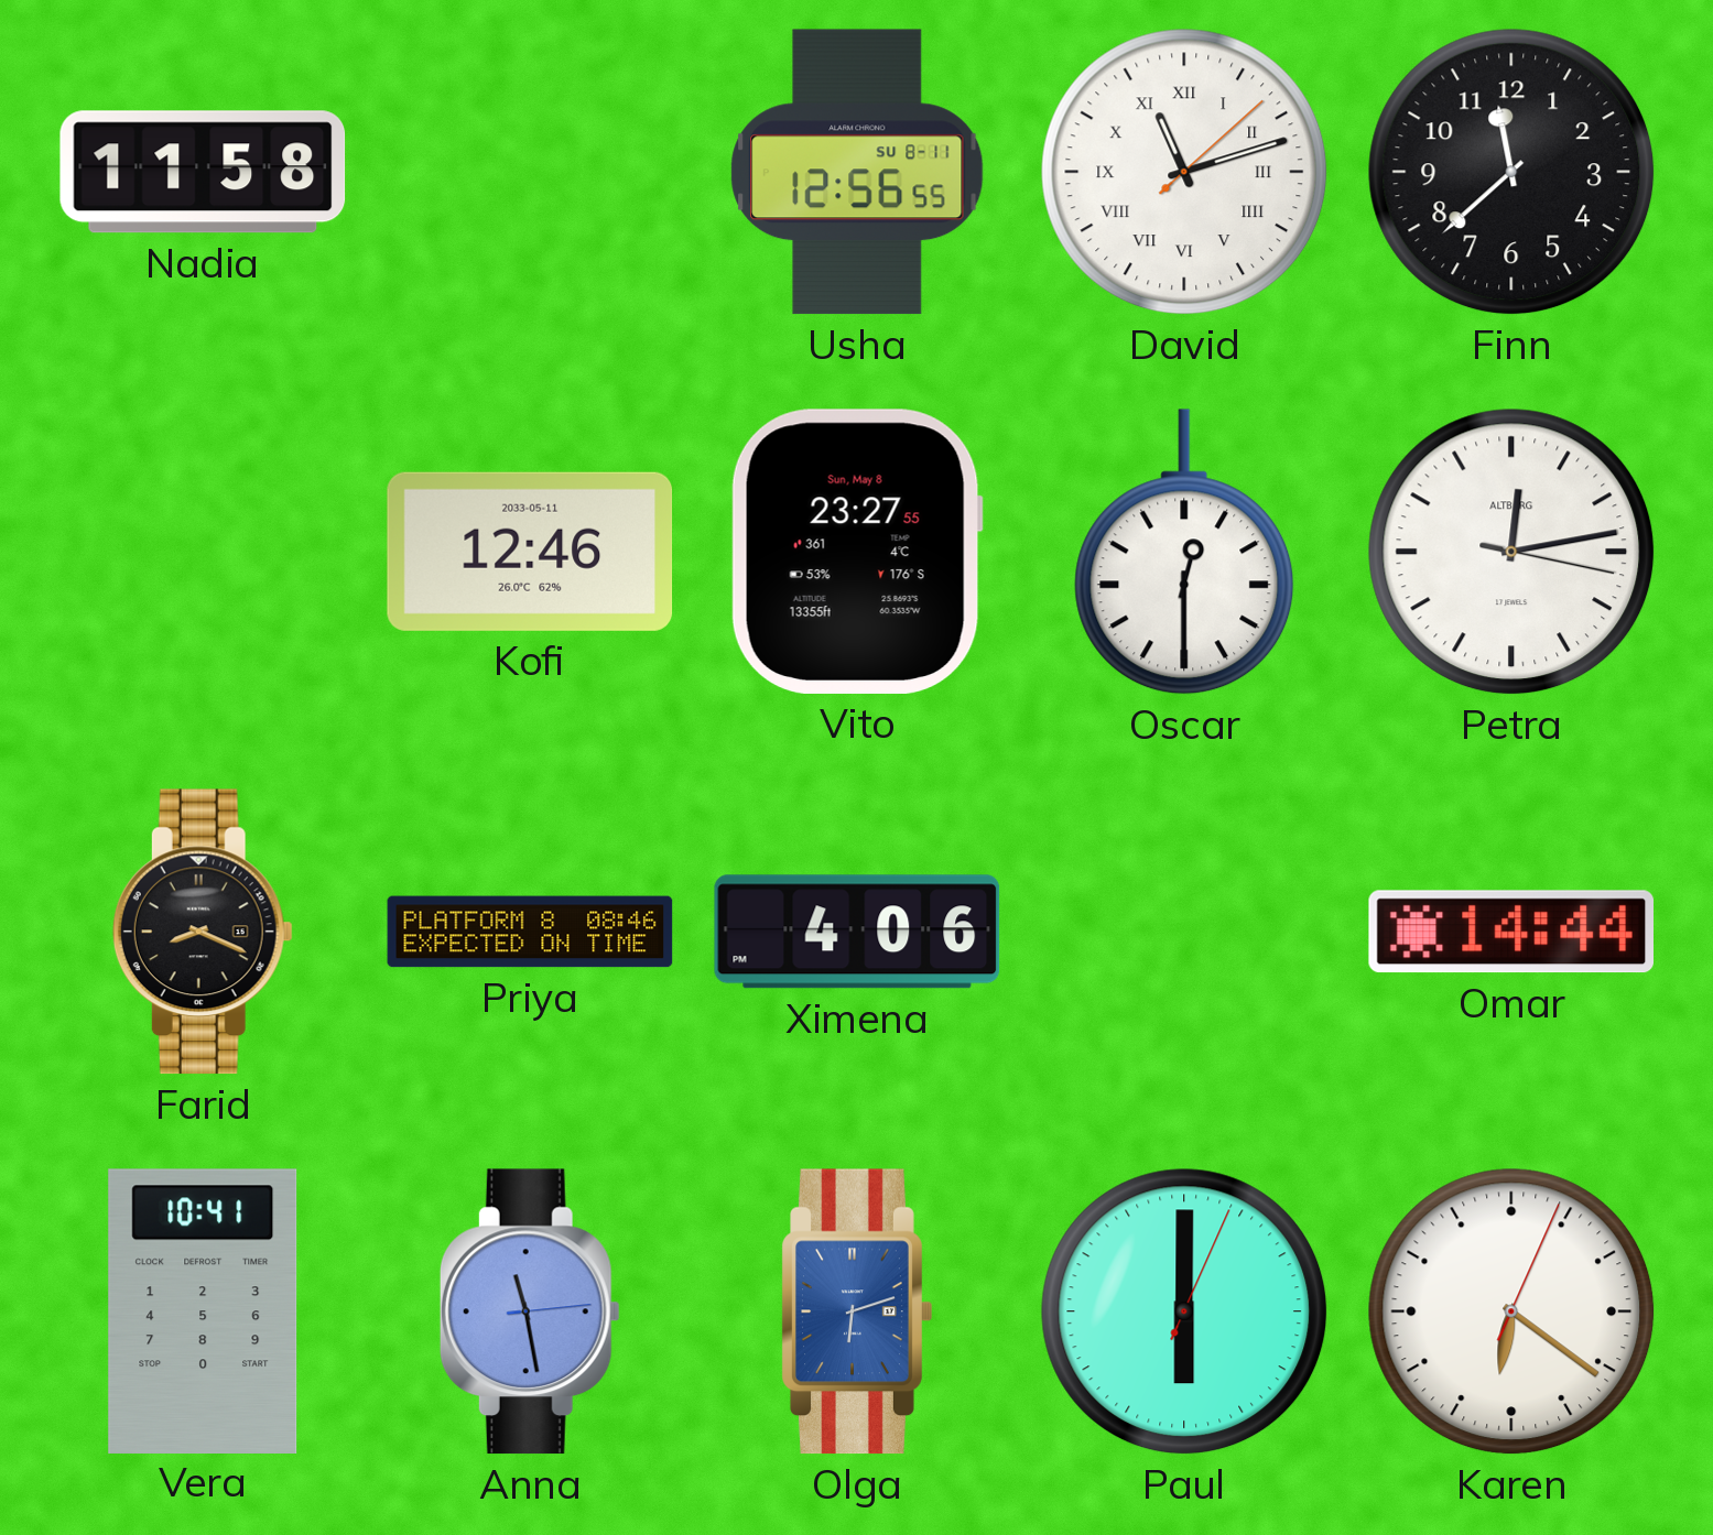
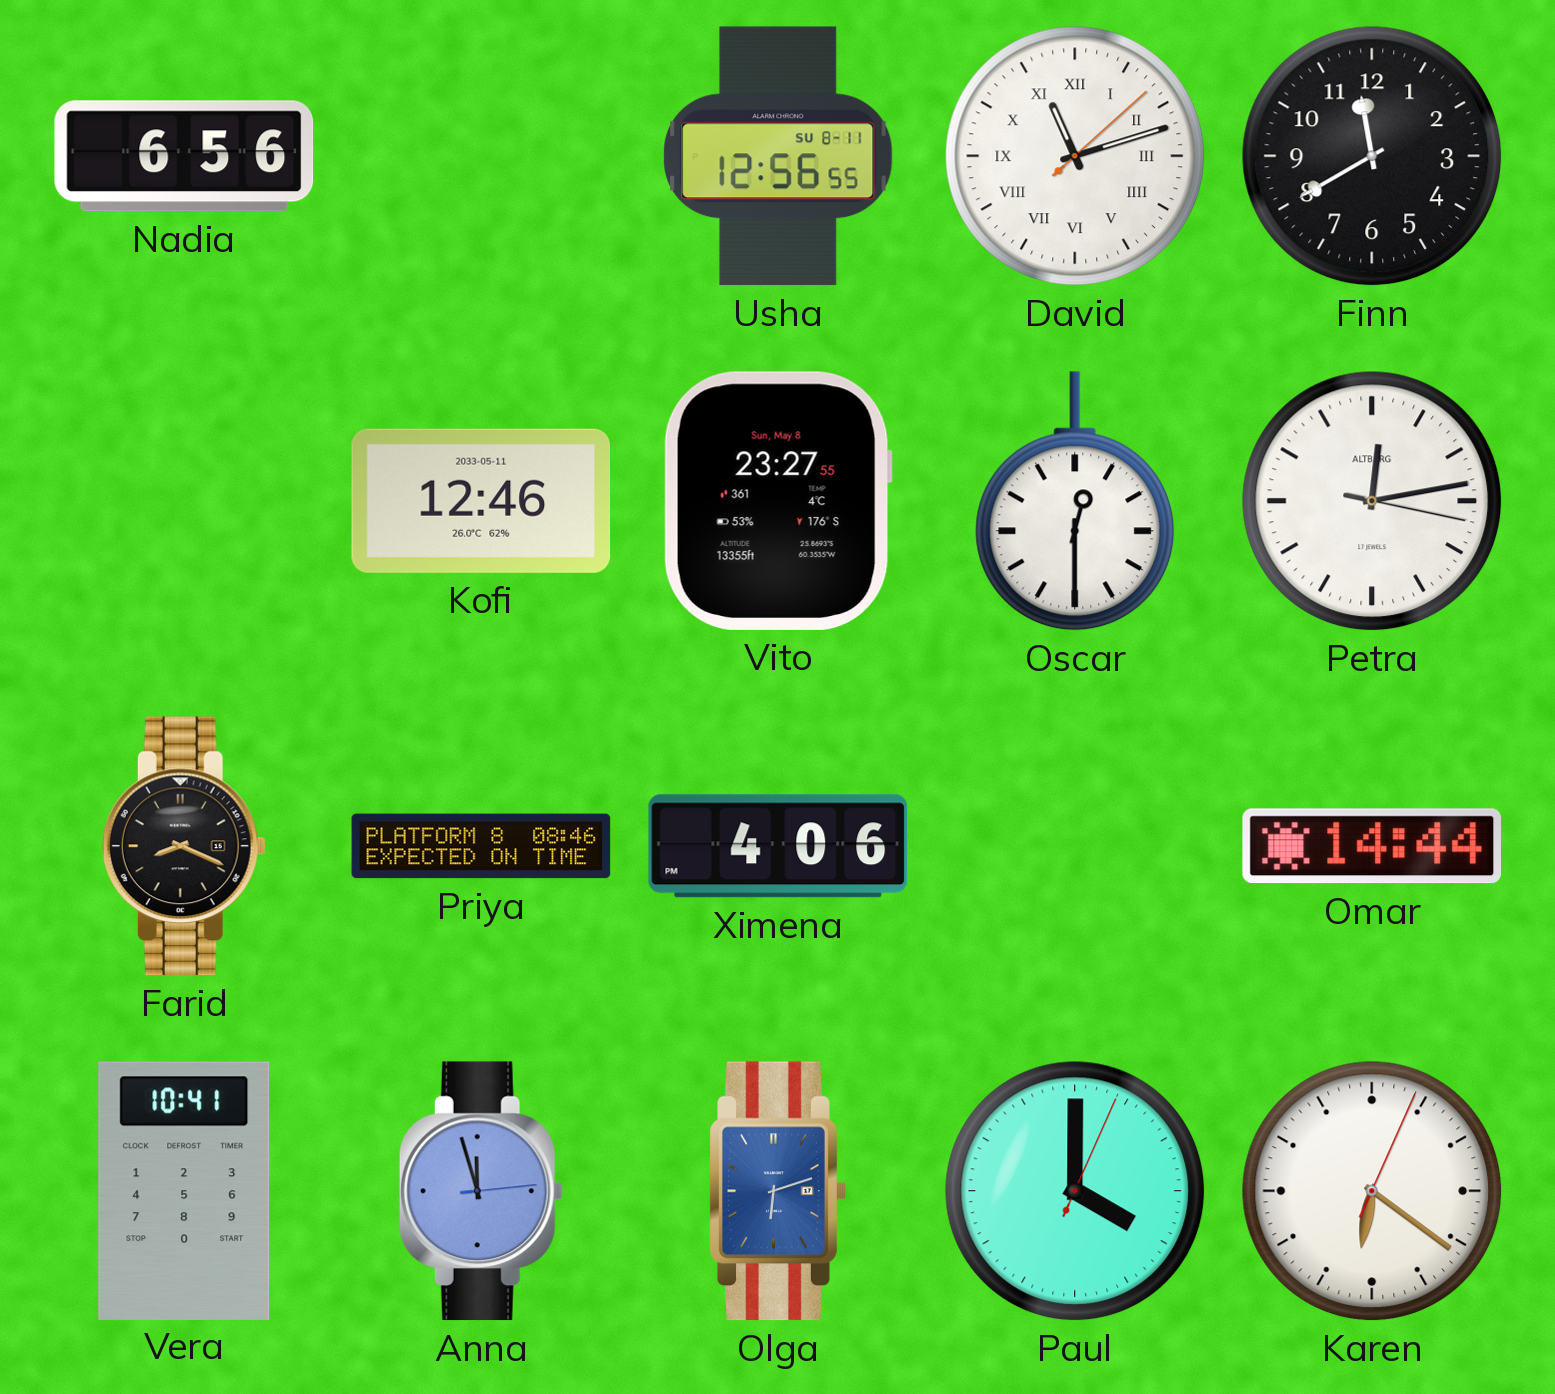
Nadia: 11:58 -> 6:56 (184, 156)
Finn: 11:38 -> 11:40 (1372, 156)
Anna: 11:28 -> 11:57 (481, 1191)
Paul: 6:00 -> 4:00 (1075, 1191)
